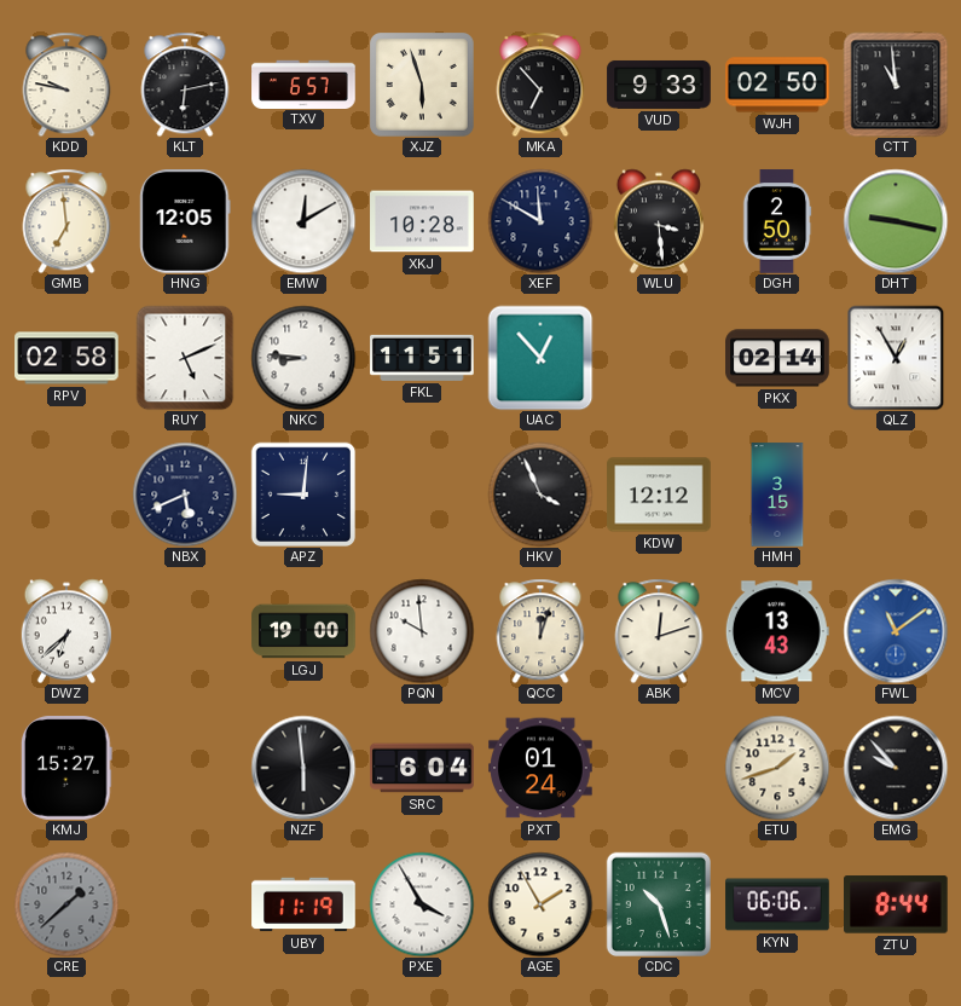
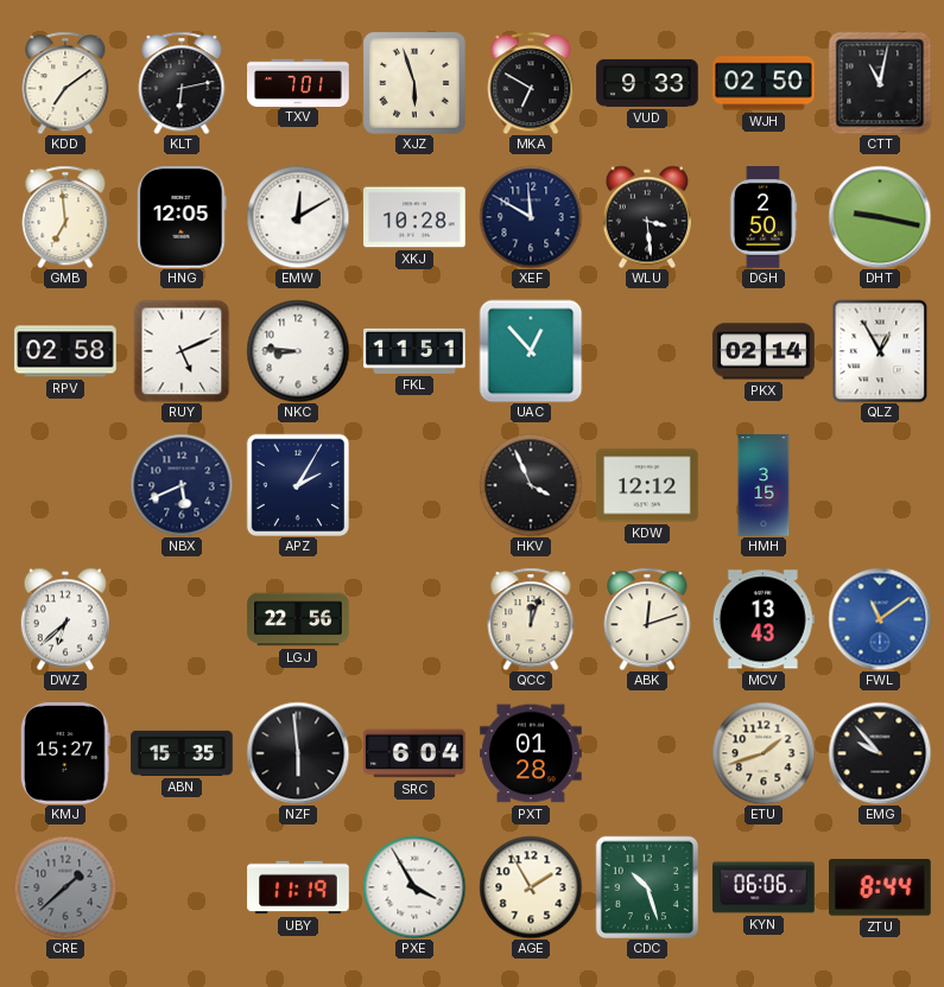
KDD: 9:47 -> 7:09 (65, 83)
TXV: 6:57 -> 7:01 (298, 82)
MKA: 6:53 -> 6:50 (531, 83)
CTT: 10:59 -> 11:02 (880, 83)
APZ: 9:01 -> 2:05 (297, 484)
LGJ: 19:00 -> 22:56 (298, 619)
PQN: 9:59 -> none (422, 631)
ABN: none -> 15:35 (182, 753)
PXT: 01:24 -> 01:28 (531, 753)
